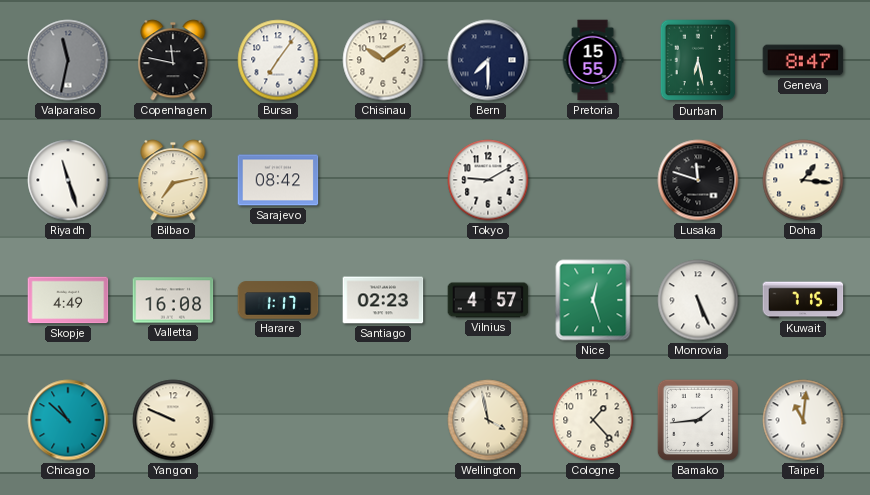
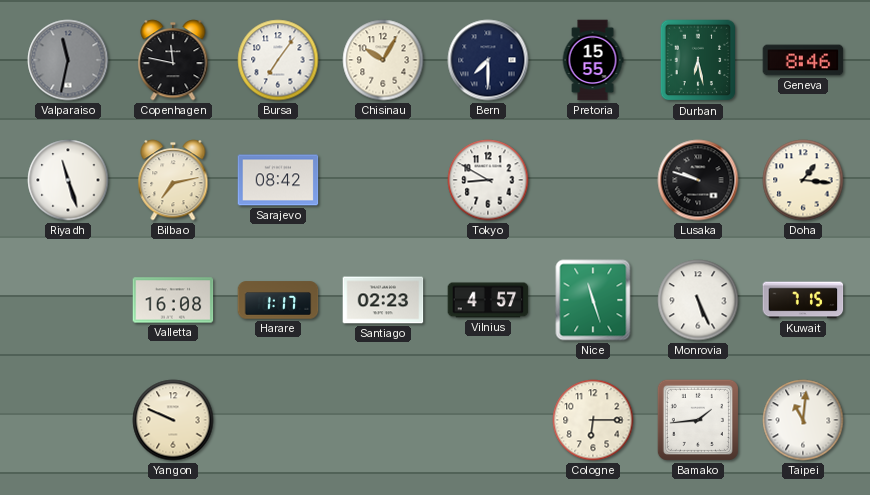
Chisinau: 10:09 -> 10:05 (383, 60)
Geneva: 8:47 -> 8:46 (803, 60)
Tokyo: 9:10 -> 8:50 (488, 180)
Lusaka: 11:48 -> 9:48 (698, 180)
Skopje: 4:49 -> none (68, 300)
Nice: 12:27 -> 11:27 (593, 300)
Chicago: 10:52 -> none (68, 420)
Wellington: 3:58 -> none (488, 420)
Cologne: 1:23 -> 6:15 (593, 420)
